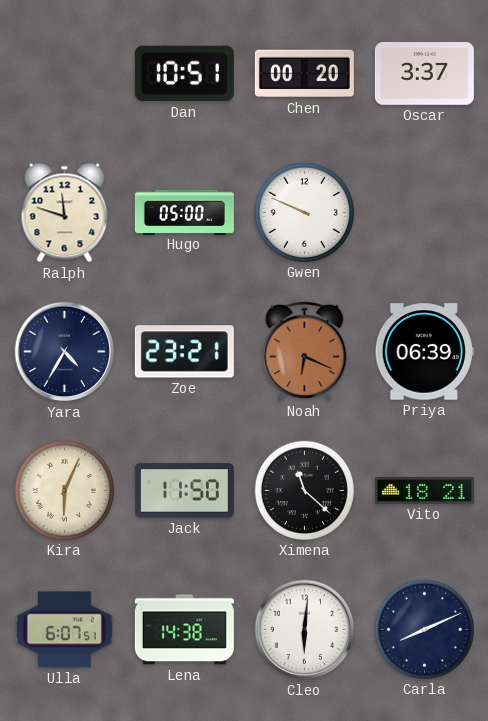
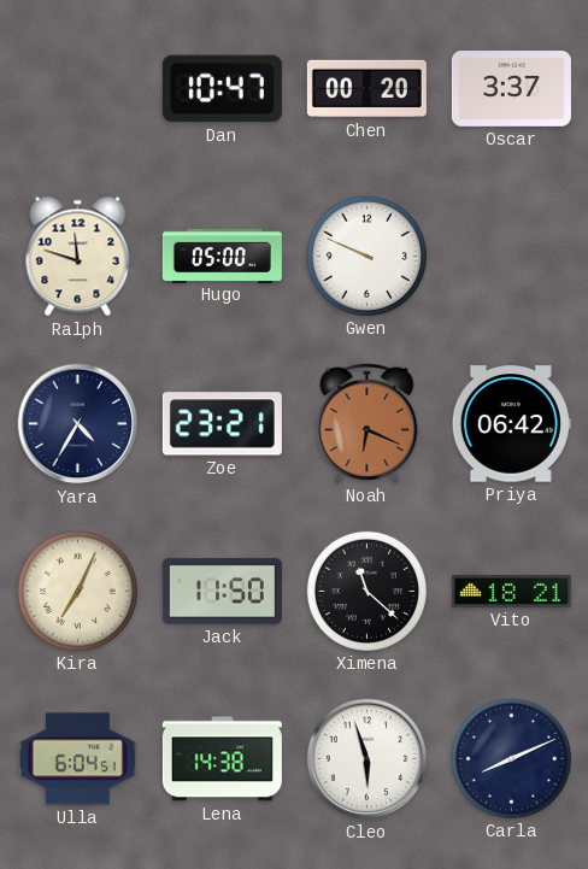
Dan: 10:51 -> 10:47 (222, 89)
Priya: 06:39 -> 06:42 (511, 424)
Kira: 6:04 -> 7:04 (77, 591)
Ulla: 6:07 -> 6:04 (77, 759)
Cleo: 6:01 -> 5:57 (367, 759)
